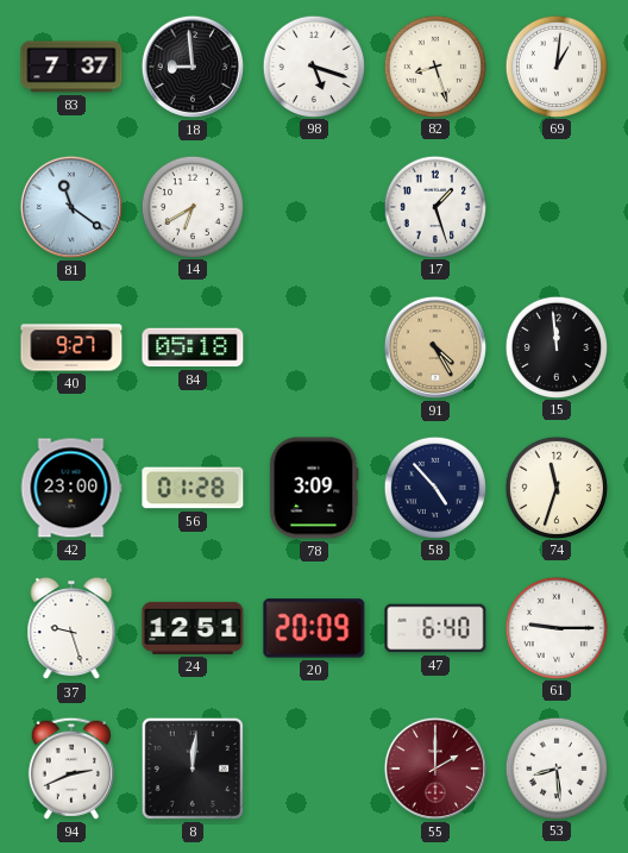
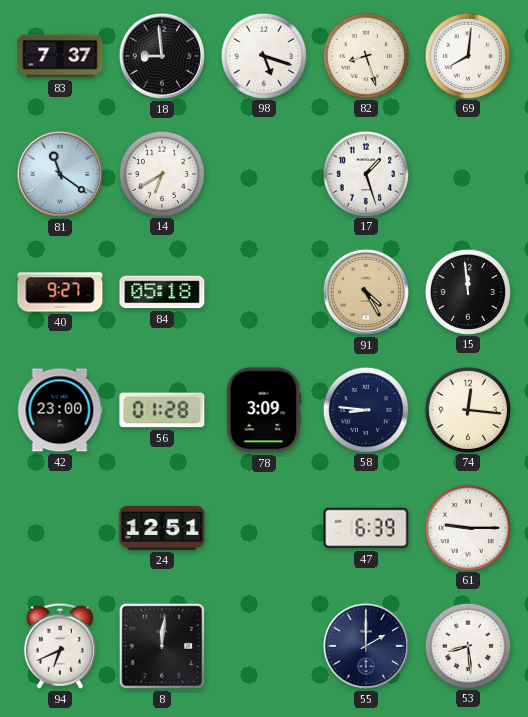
69: 1:01 -> 8:01 (467, 55)
58: 4:53 -> 8:46 (365, 409)
74: 11:33 -> 12:16 (467, 409)
37: 9:27 -> none (71, 628)
20: 20:09 -> none (314, 628)
47: 6:40 -> 6:39 (366, 528)
94: 2:41 -> 6:41 (60, 646)
55 dial: burgundy -> navy (366, 646)
